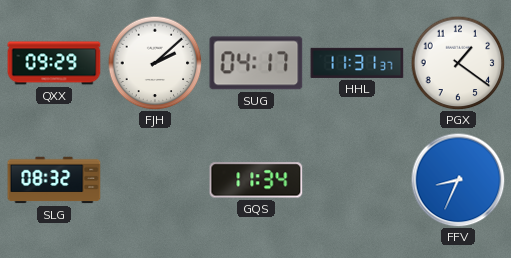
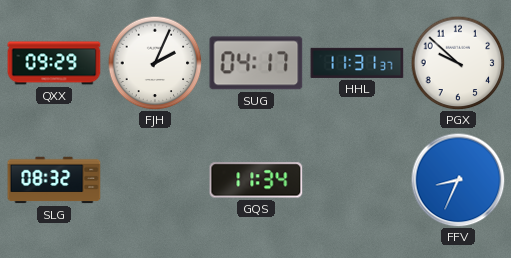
FJH: 2:08 -> 2:04 (155, 63)
PGX: 1:21 -> 9:52 (458, 63)
